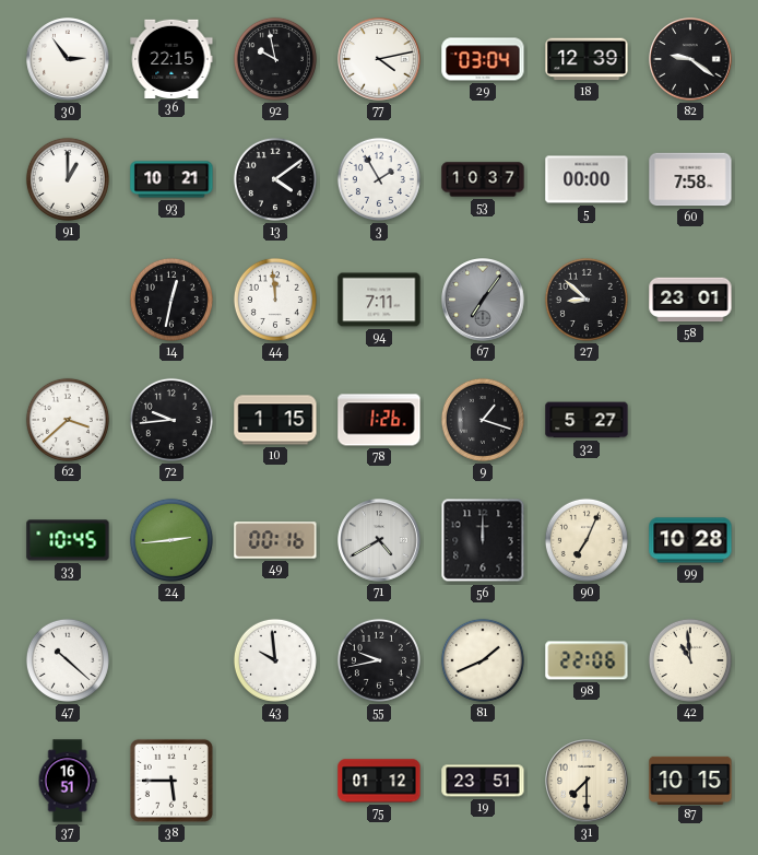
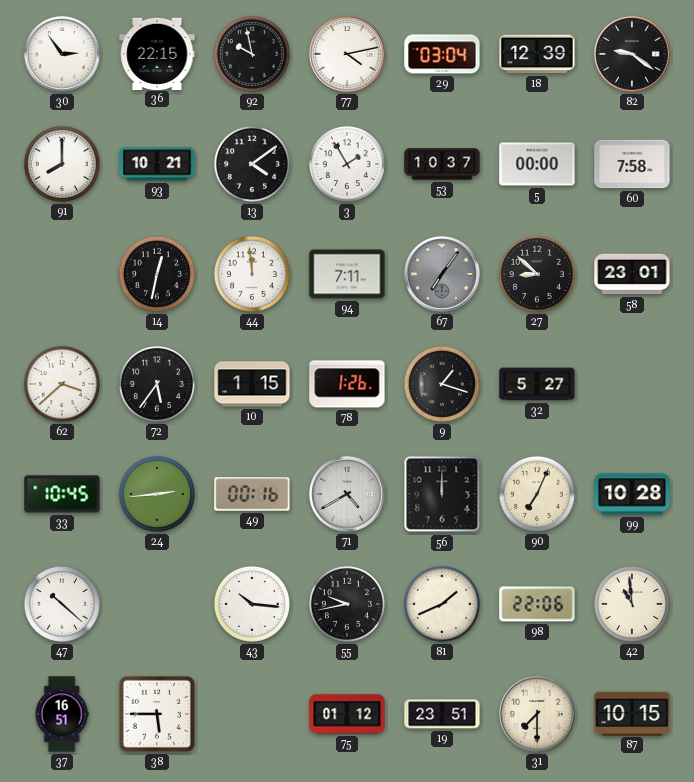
91: 1:00 -> 8:00 (62, 164)
72: 9:44 -> 5:36 (157, 384)
43: 9:59 -> 10:16 (252, 604)
